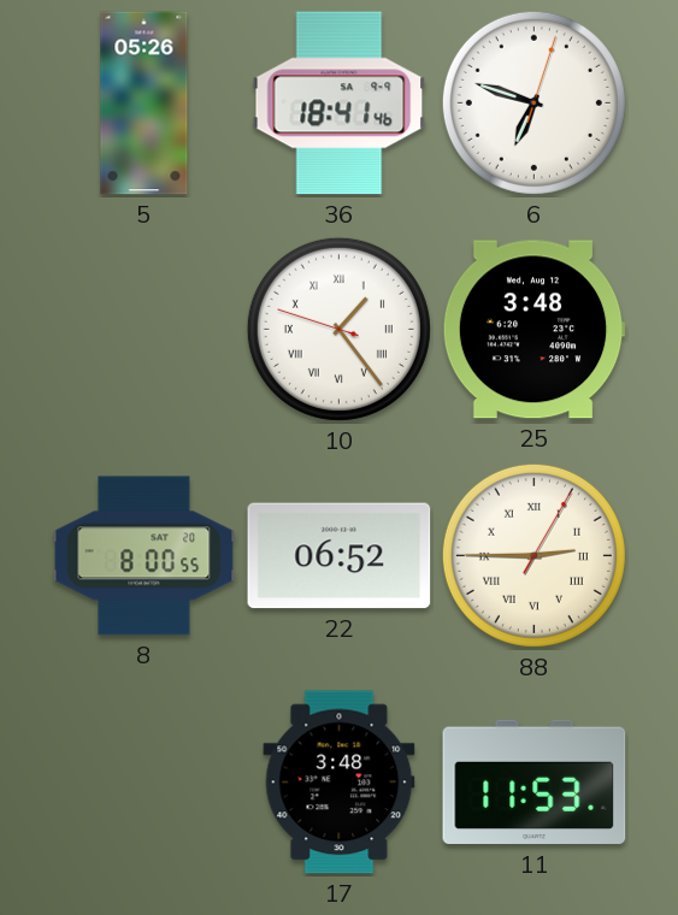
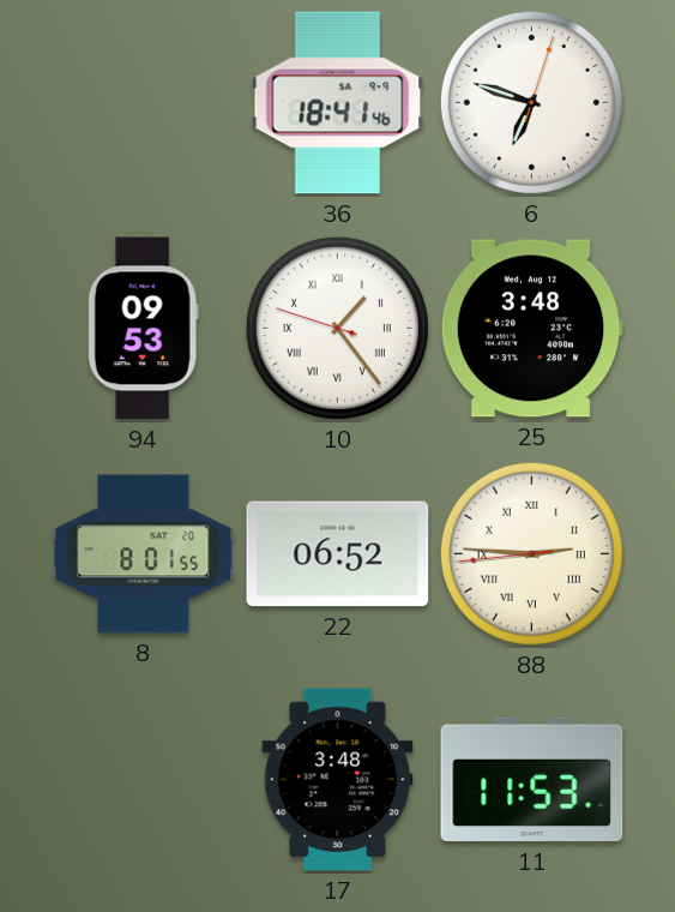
5: 05:26 -> none (145, 104)
94: none -> 09:53 (143, 329)
8: 8:00 -> 8:01 (144, 554)
88: 2:45:05 -> 2:45:44 (531, 553)
